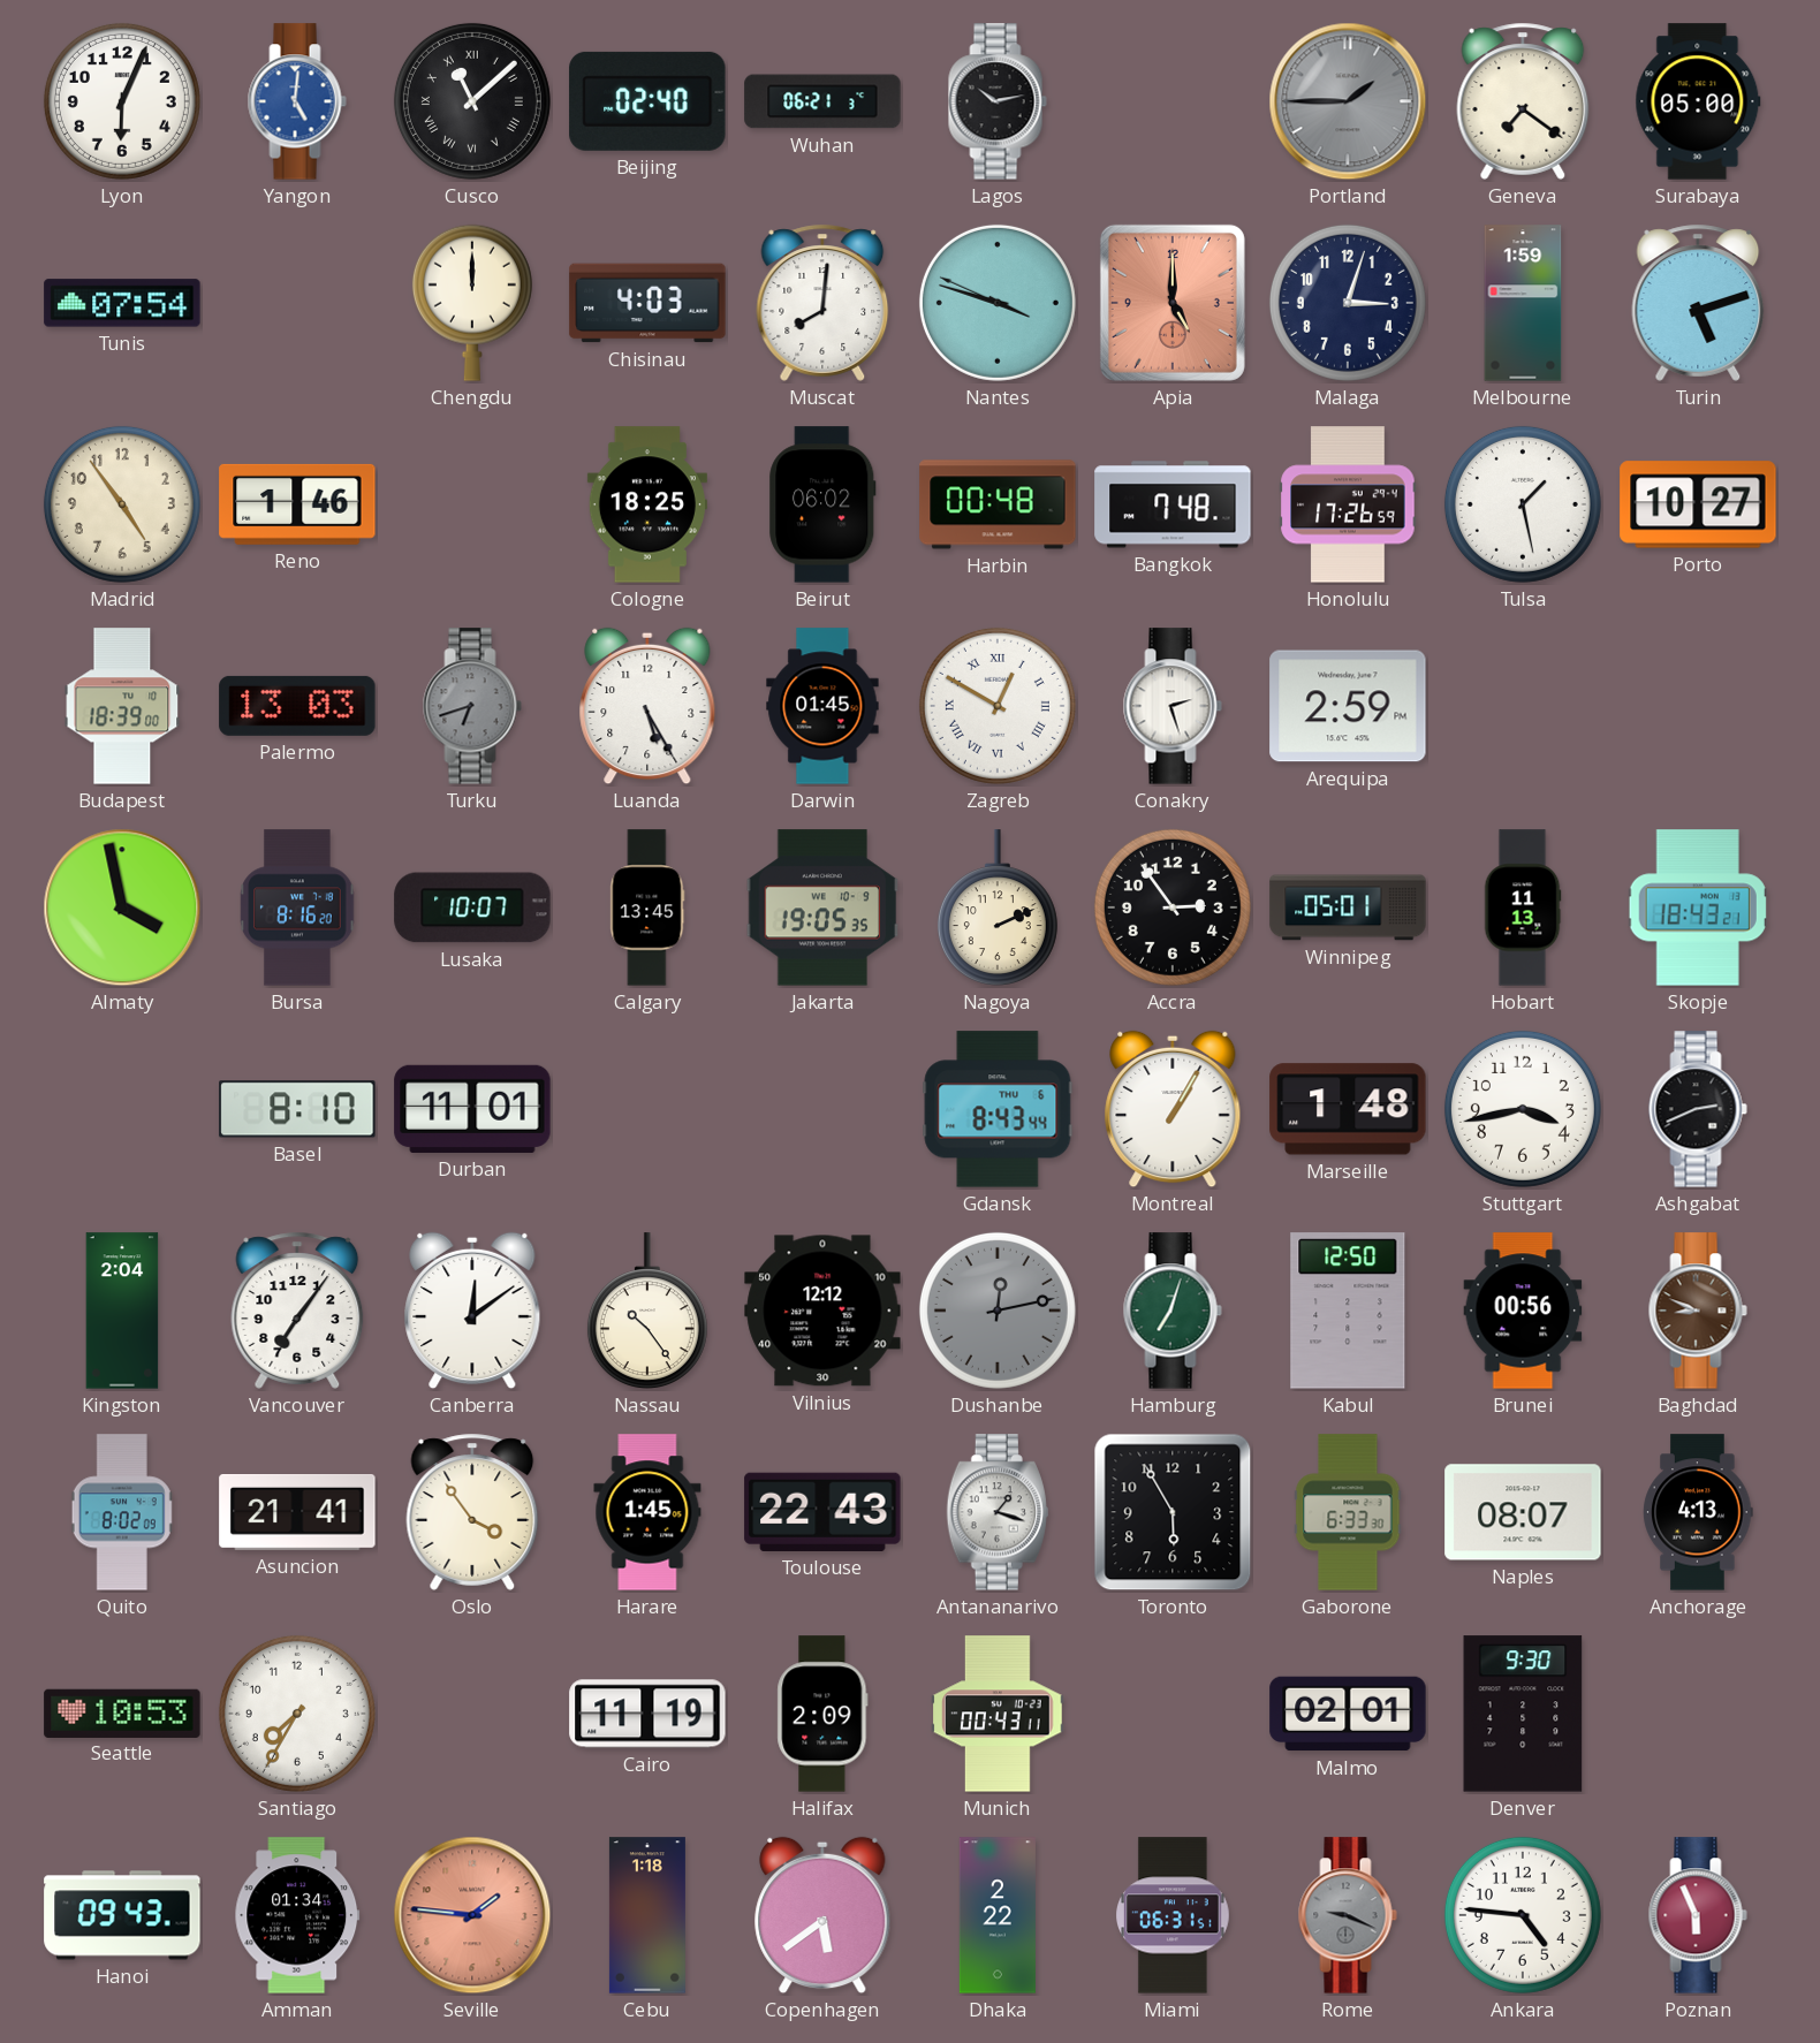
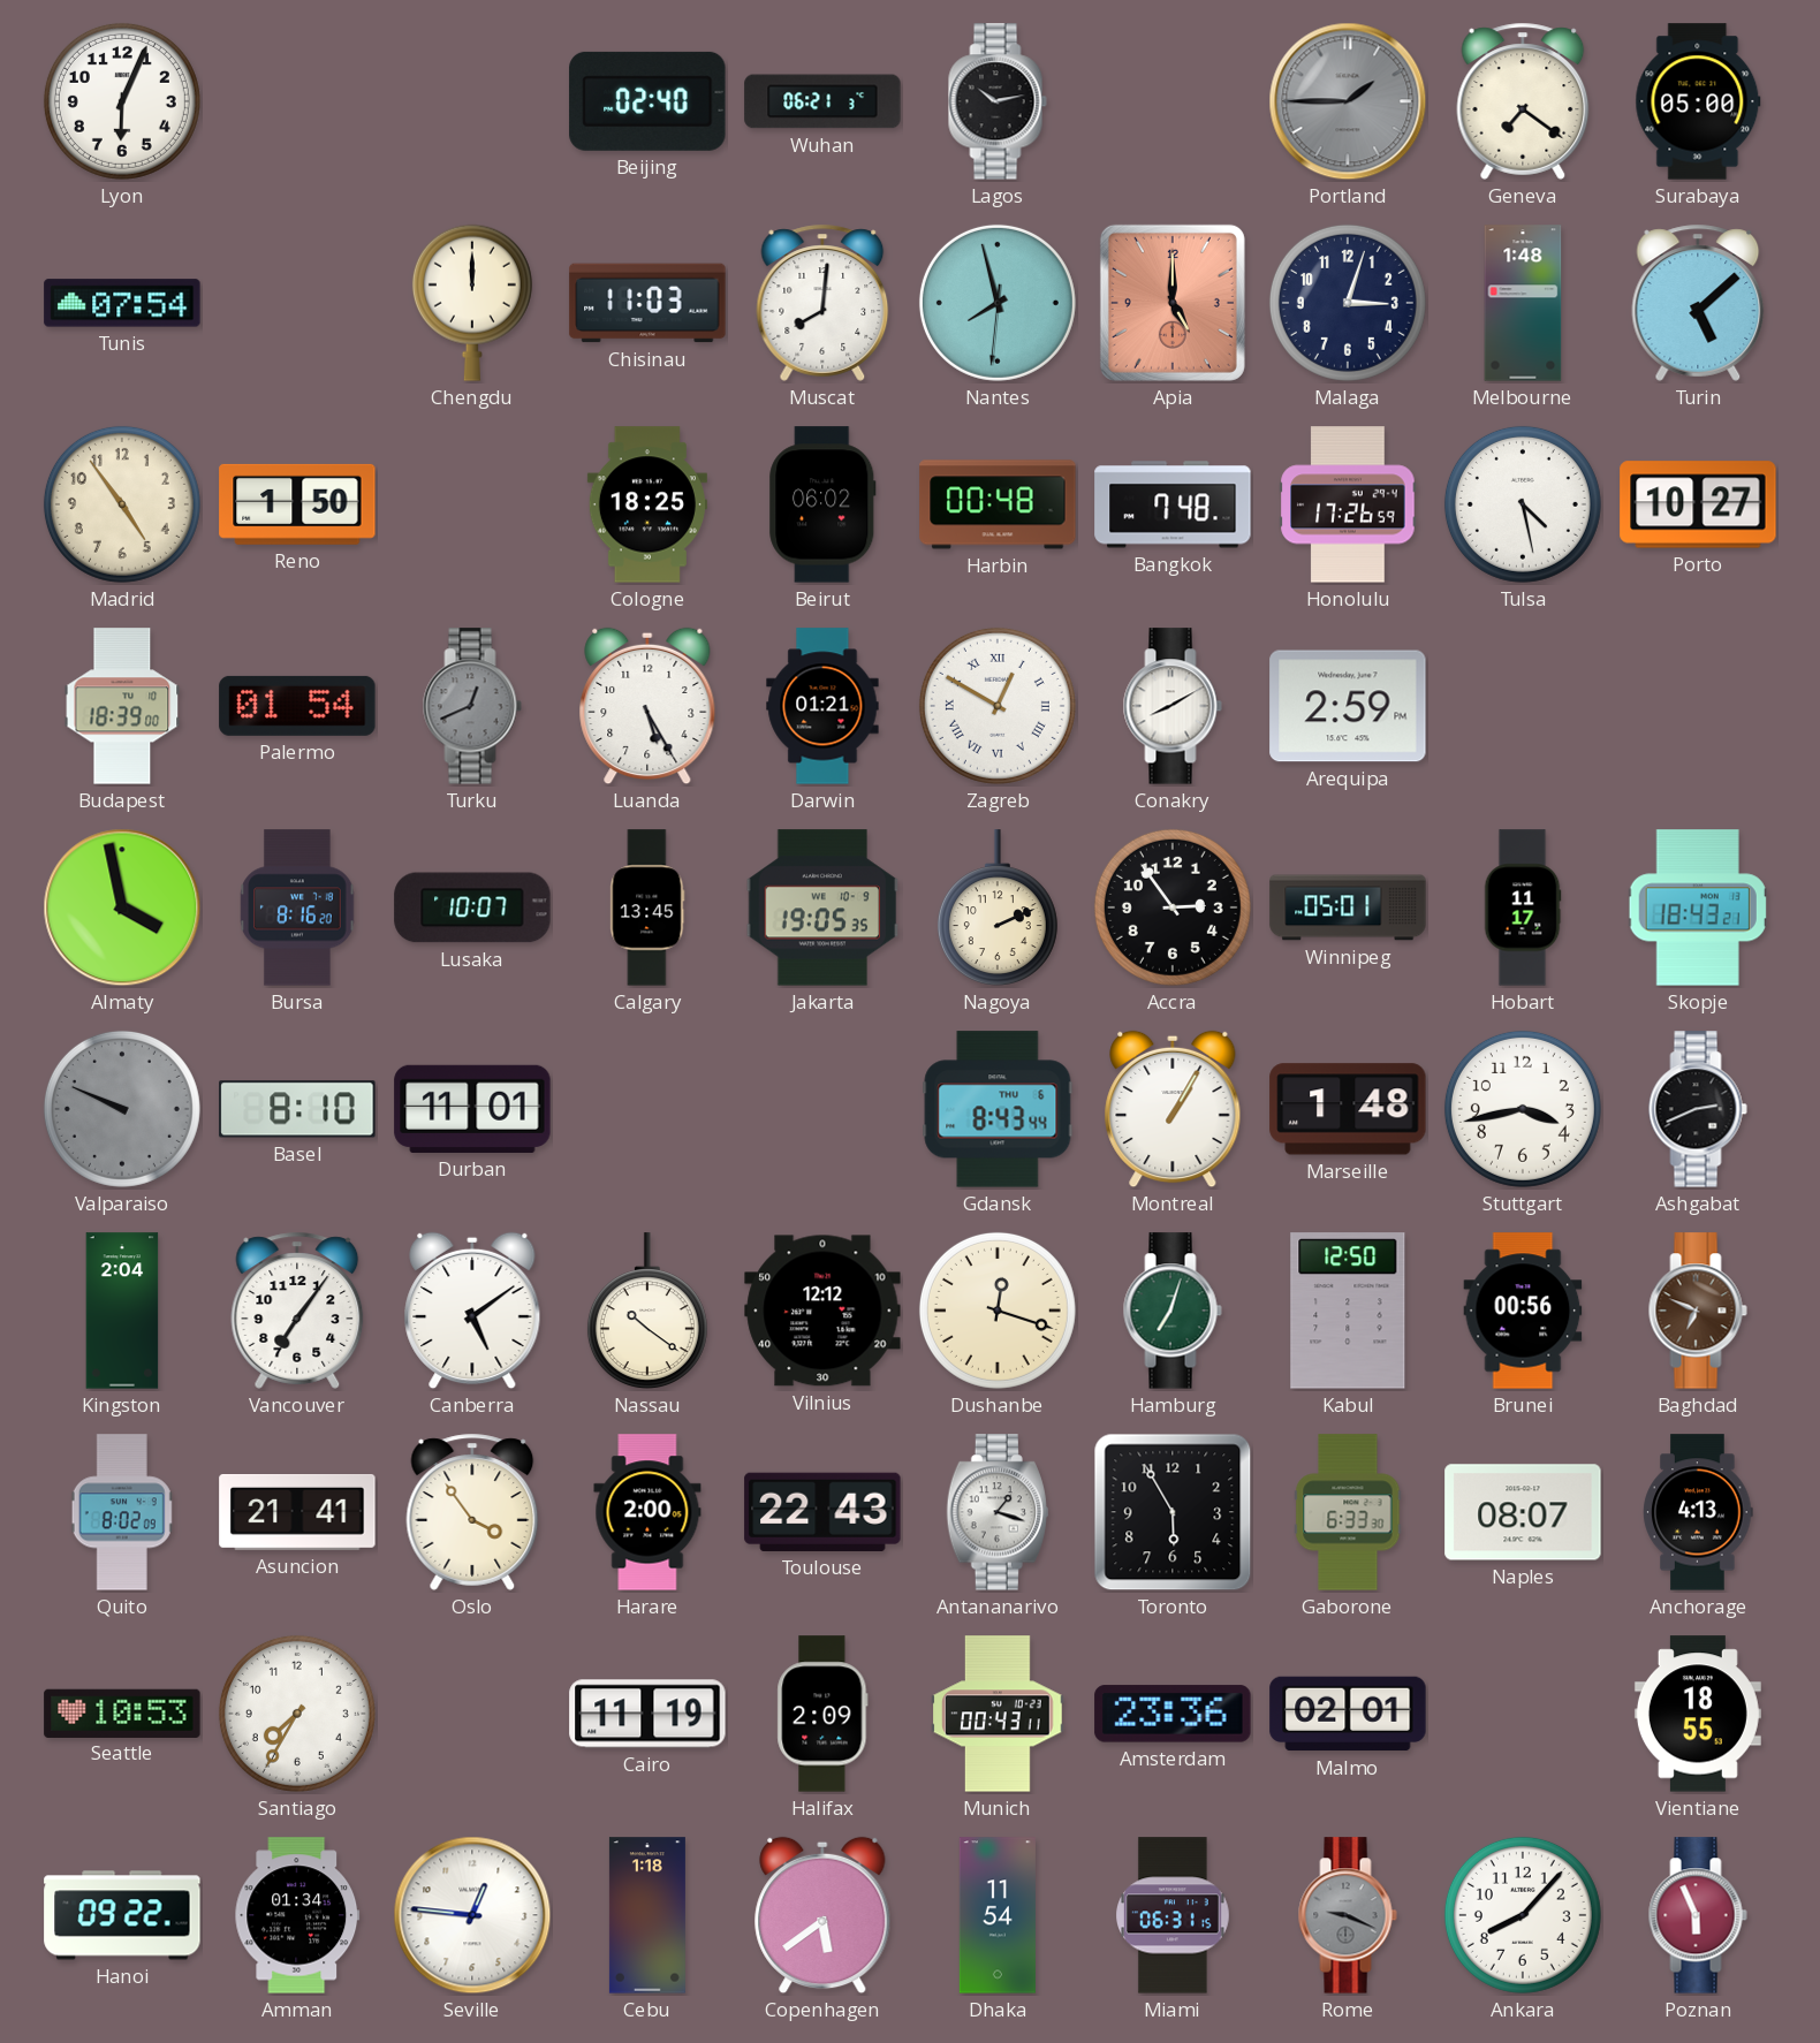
Yangon: 5:01 -> none (297, 101)
Cusco: 11:08 -> none (472, 101)
Chisinau: 4:03 -> 11:03 (647, 303)
Nantes: 3:47 -> 7:57 (998, 303)
Melbourne: 1:59 -> 1:48 (1523, 303)
Turin: 5:12 -> 5:08 (1698, 303)
Reno: 1:46 -> 1:50 (297, 504)
Tulsa: 1:28 -> 4:28 (1523, 504)
Palermo: 13:03 -> 01:54 (297, 706)
Turku: 6:42 -> 12:41 (472, 706)
Darwin: 01:45 -> 01:21 (822, 706)
Conakry: 2:27 -> 8:10 (1173, 706)
Hobart: 11:13 -> 11:17 (1523, 907)
Valparaiso: none -> 9:49 (122, 1109)
Canberra: 12:09 -> 5:09 (472, 1311)
Nassau: 10:24 -> 10:21 (647, 1312)
Dushanbe: 12:13 -> 12:18 (998, 1311)
Dushanbe dial: grey -> cream (998, 1311)
Baghdad: 8:49 -> 6:49 (1698, 1311)
Harare: 1:45 -> 2:00 (647, 1512)
Amsterdam: none -> 23:36 (1173, 1714)
Denver: 9:30 -> none (1523, 1714)
Vientiane: none -> 18:55 (1698, 1714)
Hanoi: 09:43 -> 09:22 (122, 1915)
Seville: 1:46 -> 12:46 (472, 1915)
Seville dial: salmon -> white (472, 1915)
Dhaka: 2:22 -> 11:54 (998, 1915)
Miami: 06:31:51 -> 06:31:15 (1174, 1915)
Ankara: 4:46 -> 8:07 (1523, 1915)
